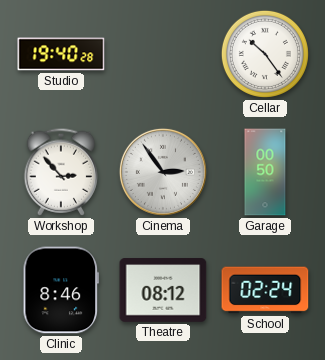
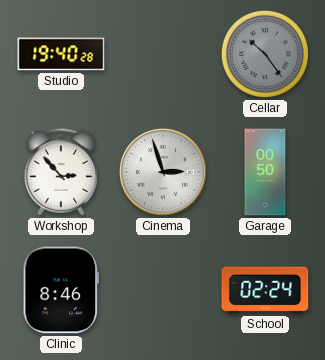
Cellar dial: white -> grey (265, 54)
Cinema: 2:54 -> 2:57 (163, 172)
Theatre: 08:12 -> none (163, 290)
